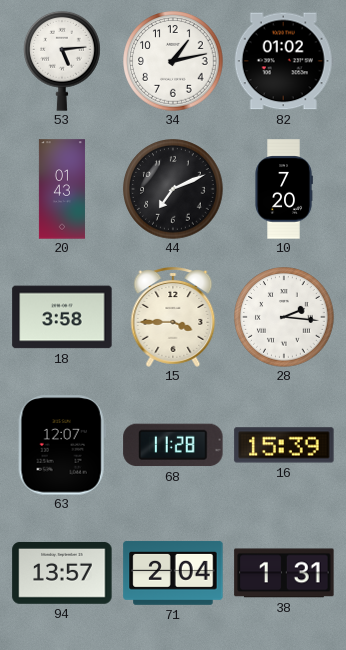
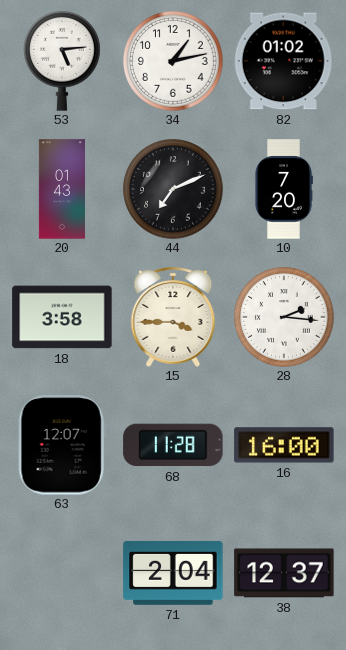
16: 15:39 -> 16:00 (284, 445)
94: 13:57 -> none (62, 573)
38: 1:31 -> 12:37 (284, 573)
